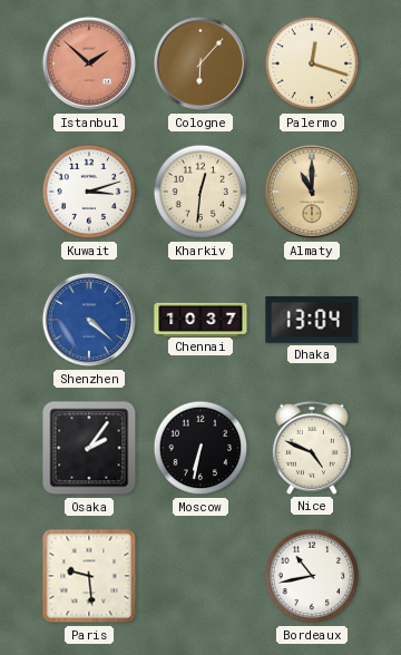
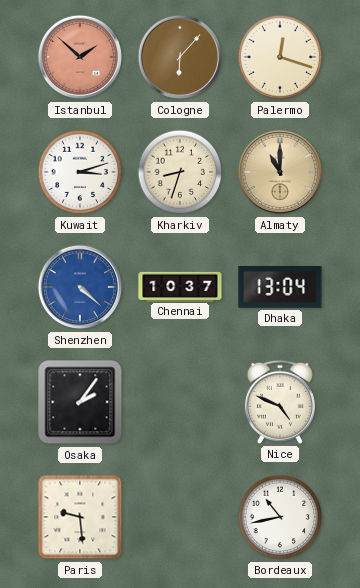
Kharkiv: 12:31 -> 8:33 (180, 172)
Moscow: 6:32 -> none (200, 448)
